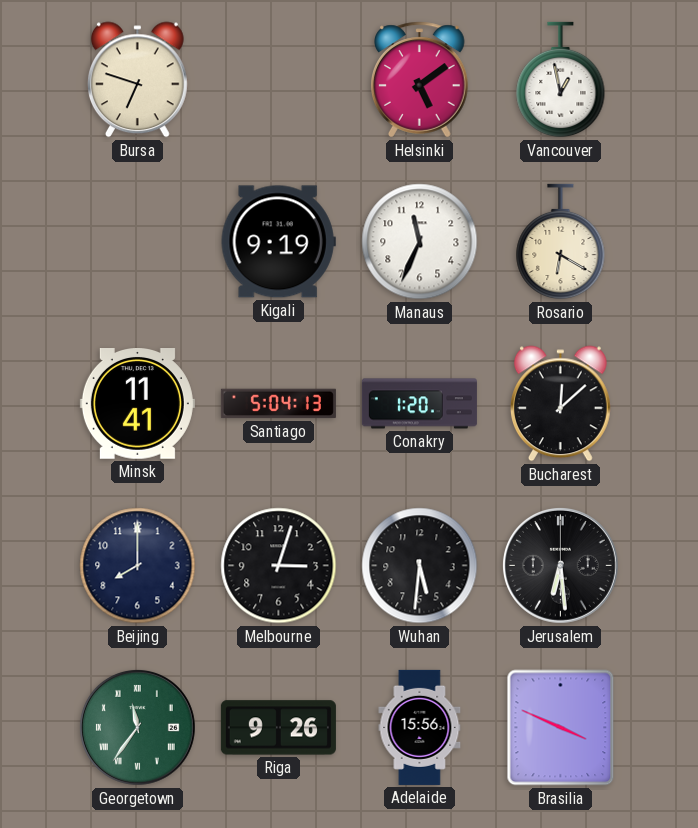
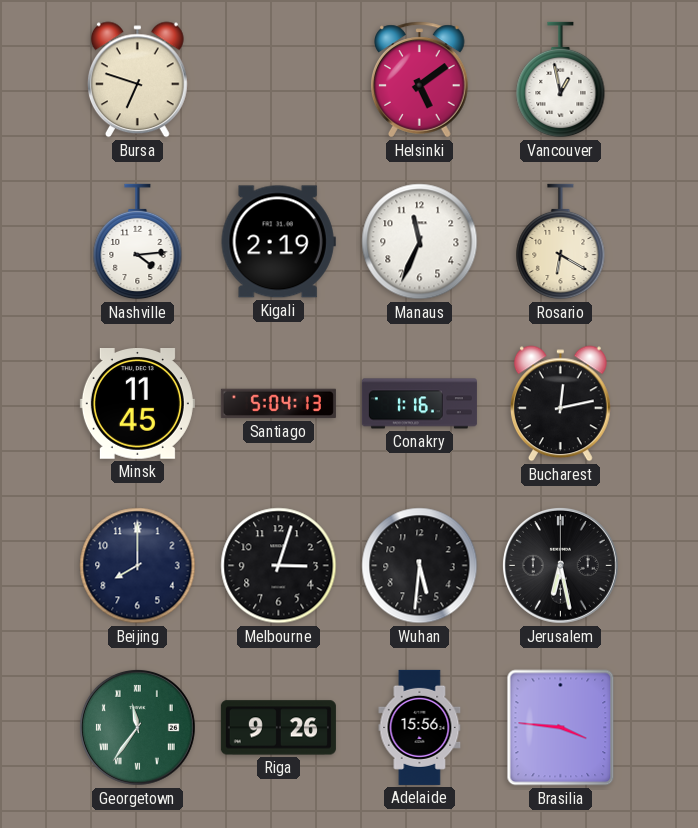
Nashville: none -> 4:14 (138, 242)
Kigali: 9:19 -> 2:19 (278, 242)
Minsk: 11:41 -> 11:45 (137, 404)
Conakry: 1:20 -> 1:16 (419, 404)
Bucharest: 12:08 -> 12:13 (560, 404)
Jerusalem: 6:29 -> 6:28 (560, 565)
Brasilia: 3:49 -> 3:46 (561, 728)
